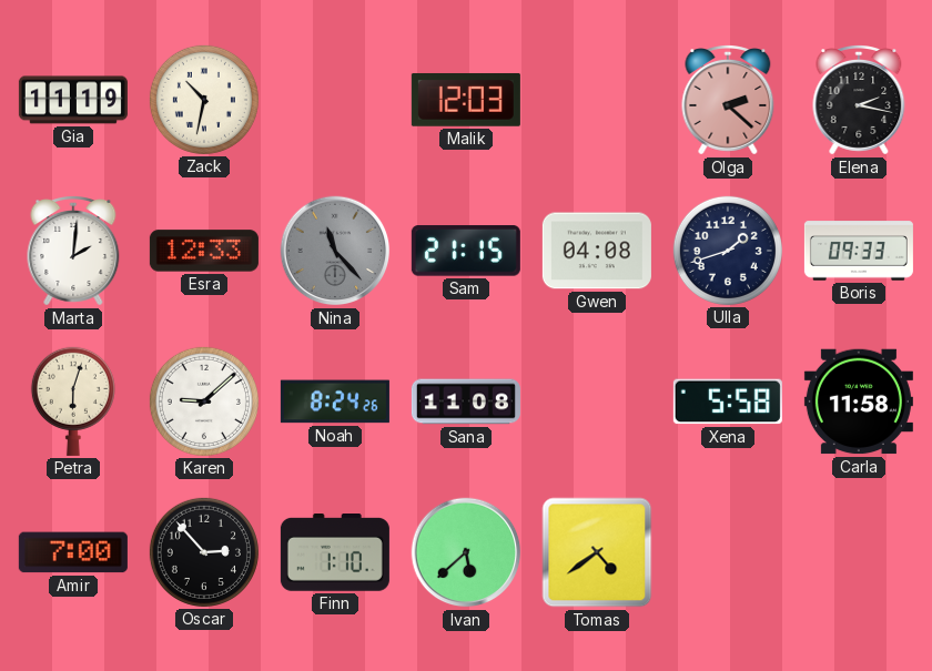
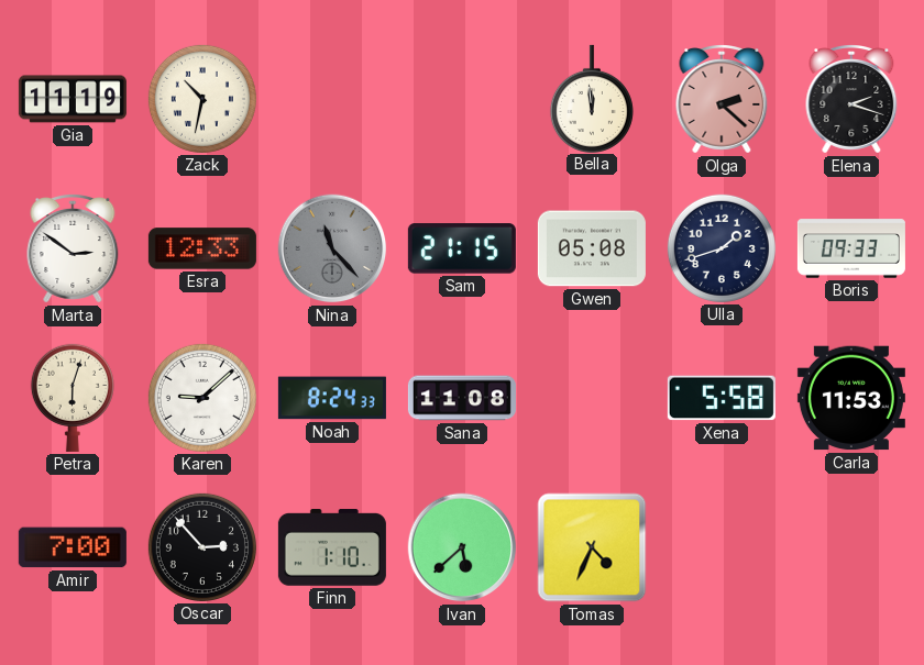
Malik: 12:03 -> none (466, 100)
Bella: none -> 11:59 (592, 98)
Elena: 2:17 -> 2:18 (851, 100)
Marta: 2:01 -> 2:51 (73, 250)
Gwen: 04:08 -> 05:08 (592, 248)
Noah: 8:24:26 -> 8:24:33 (332, 398)
Carla: 11:58 -> 11:53 (851, 398)
Tomas: 4:39 -> 4:34 (592, 547)
